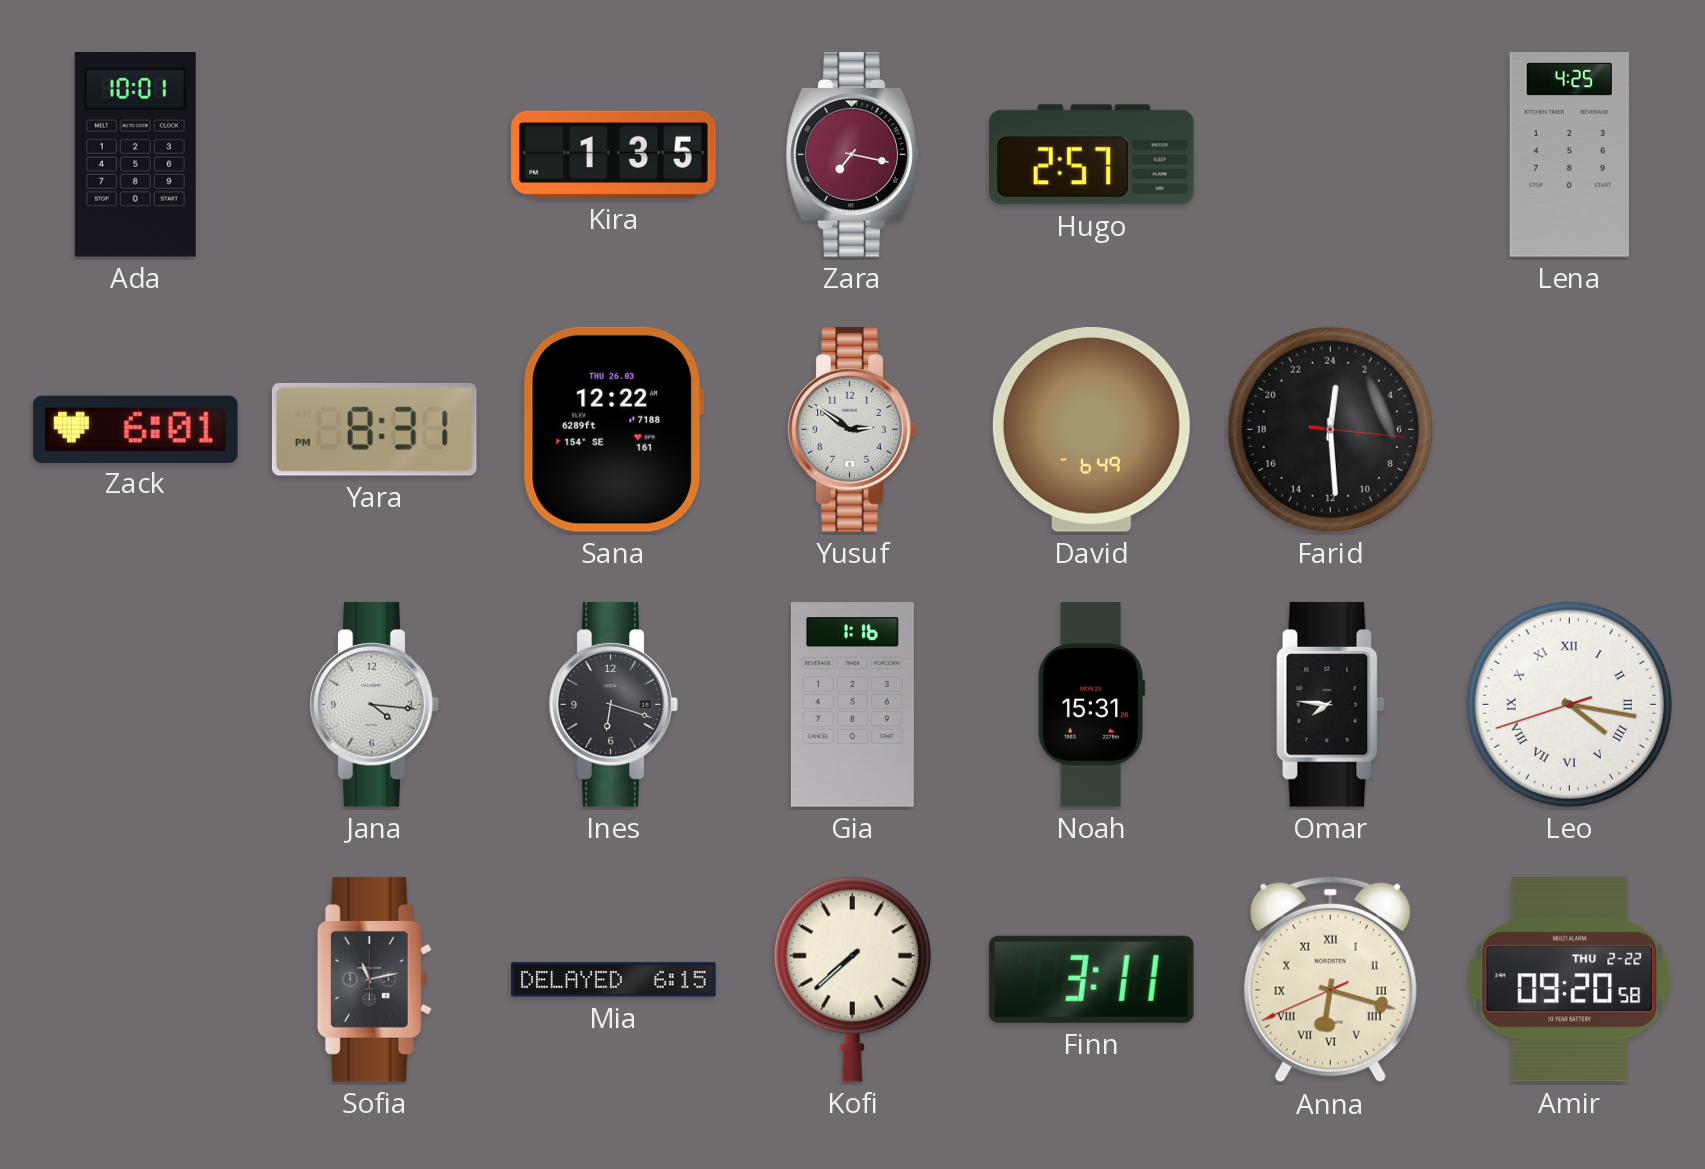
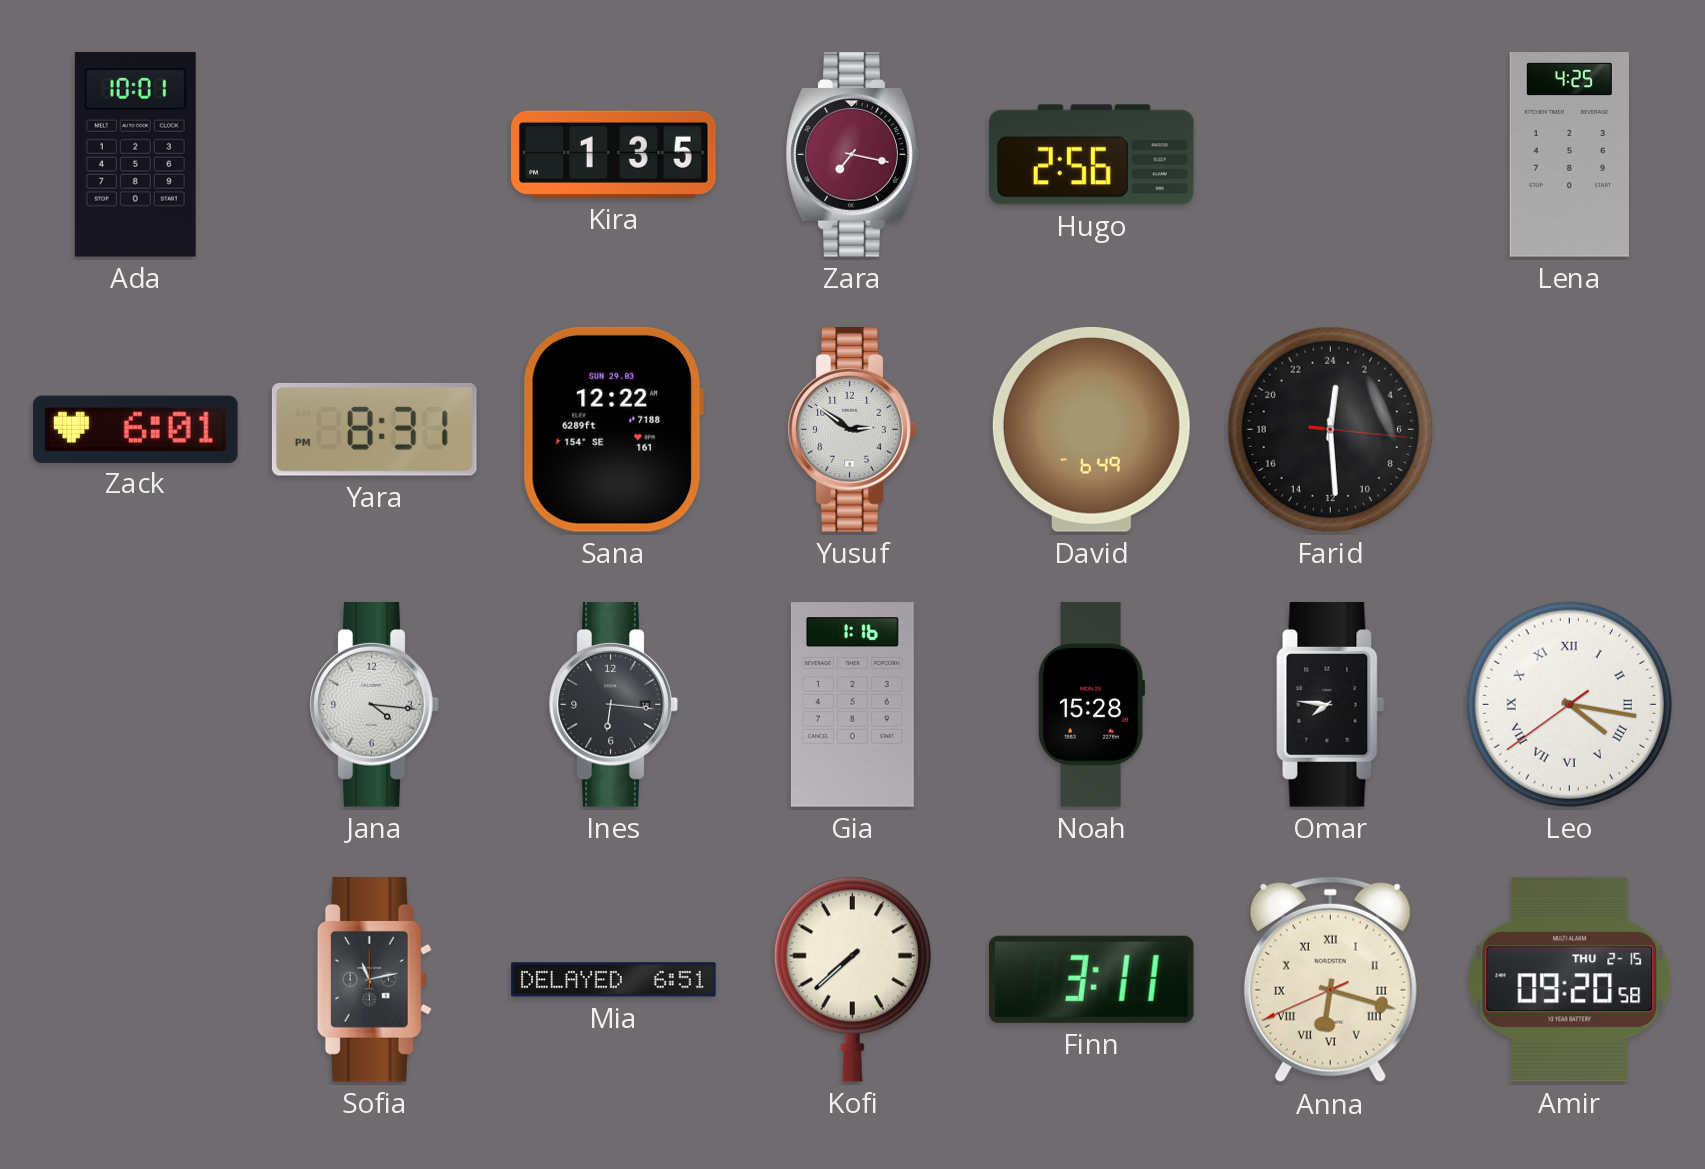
Hugo: 2:57 -> 2:56 (1092, 155)
Sana date: THU 26.03 -> SUN 29.03 (614, 429)
Ines: 6:18 -> 6:16 (613, 705)
Noah: 15:31 -> 15:28 (1091, 705)
Leo: 4:16:42 -> 4:16:39 (1569, 704)
Mia: 6:15 -> 6:51 (614, 980)
Amir date: THU 2-22 -> THU 2-15 (1570, 980)
